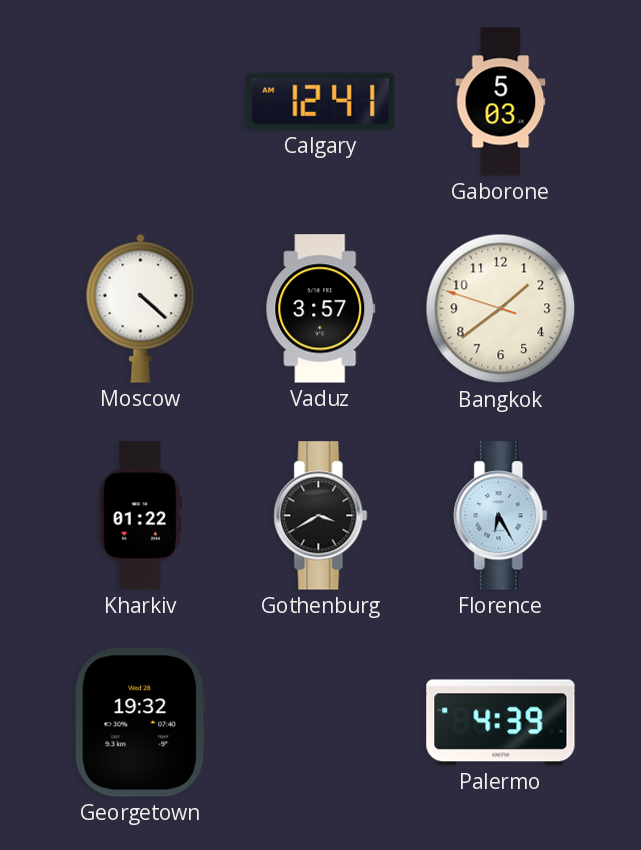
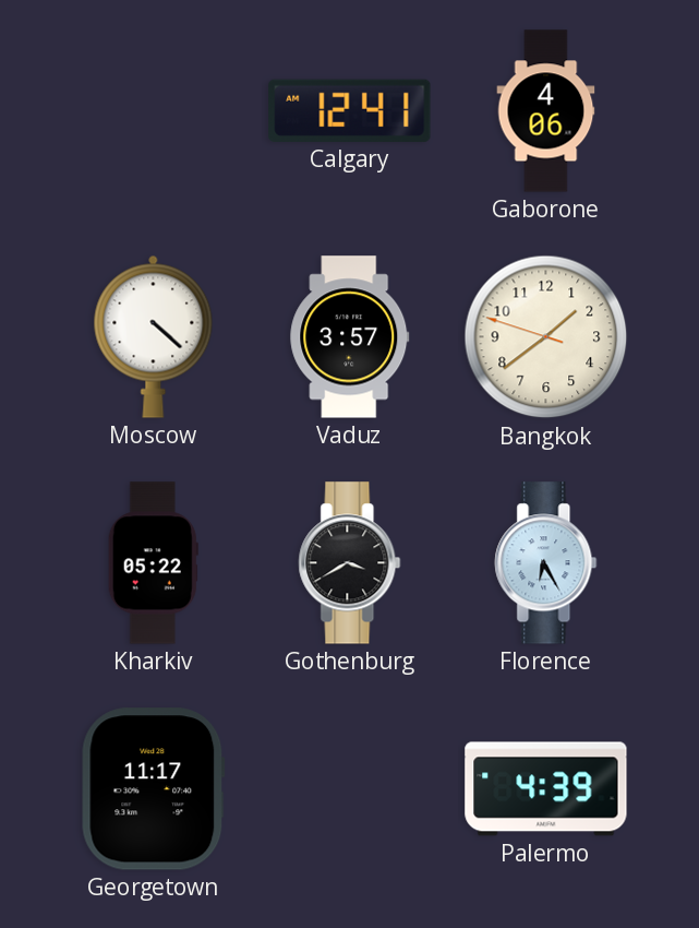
Gaborone: 5:03 -> 4:06 (546, 111)
Kharkiv: 01:22 -> 05:22 (153, 563)
Georgetown: 19:32 -> 11:17 (154, 789)
